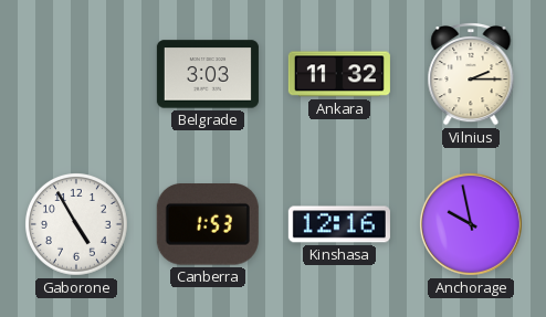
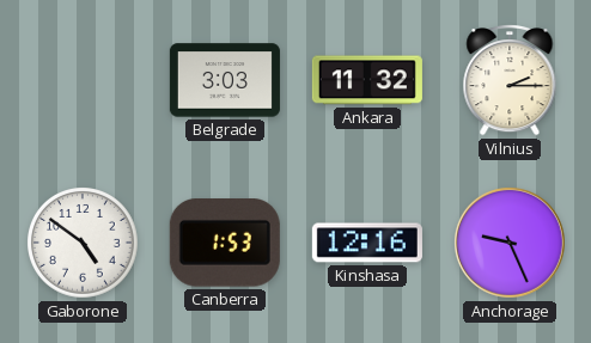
Gaborone: 4:55 -> 4:51 (84, 244)
Anchorage: 9:58 -> 9:26 (510, 243)
